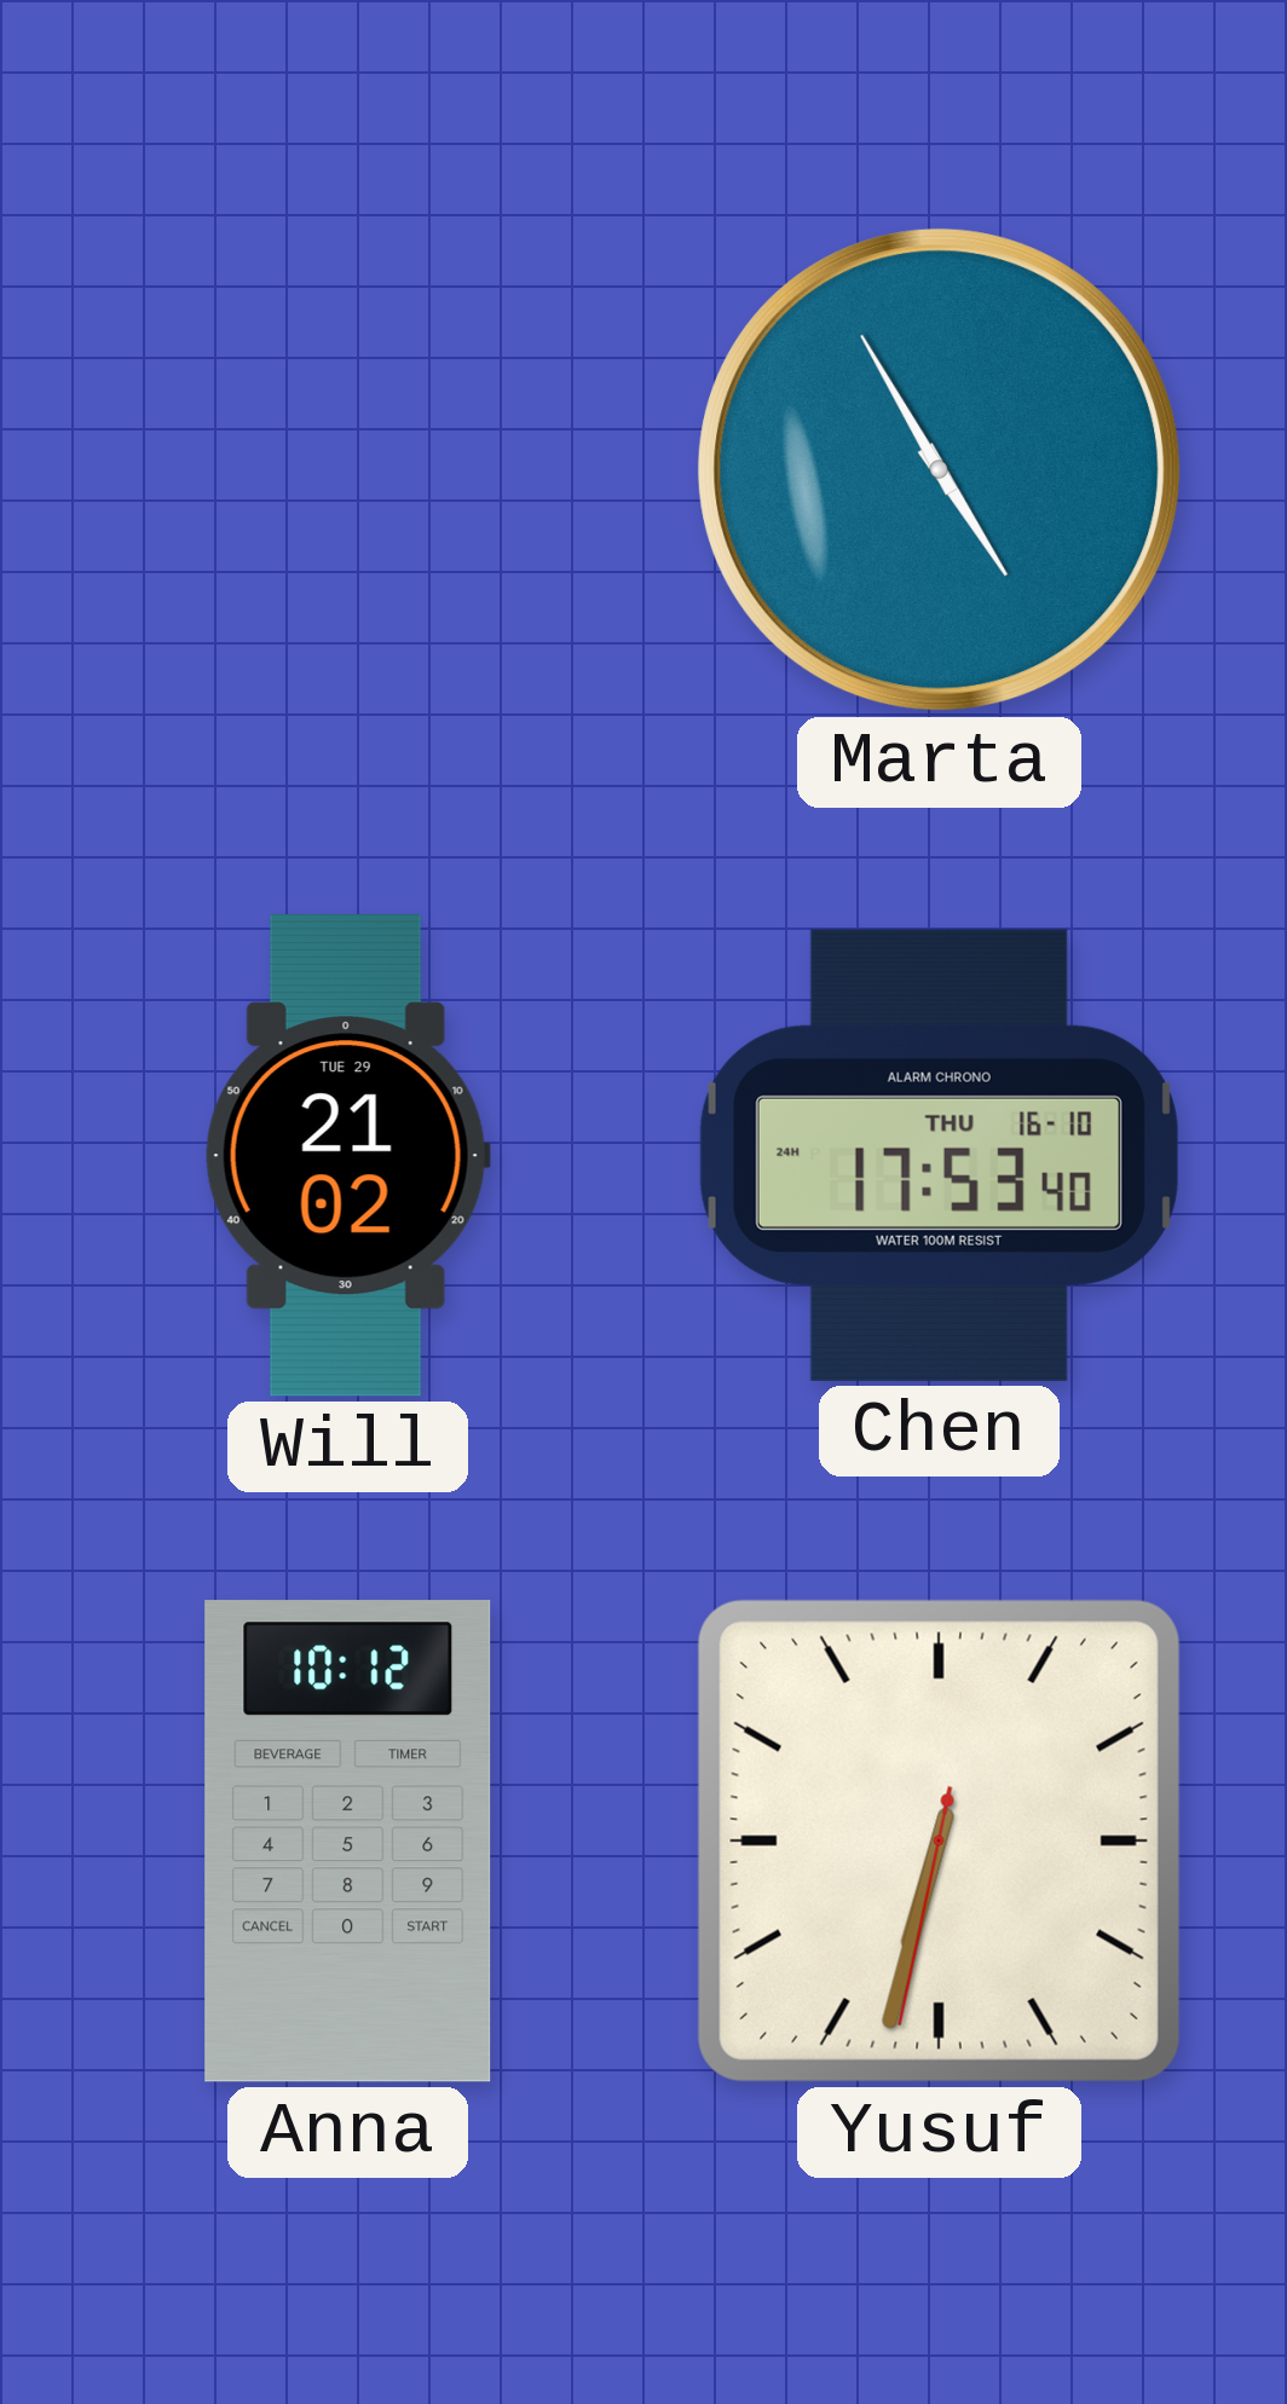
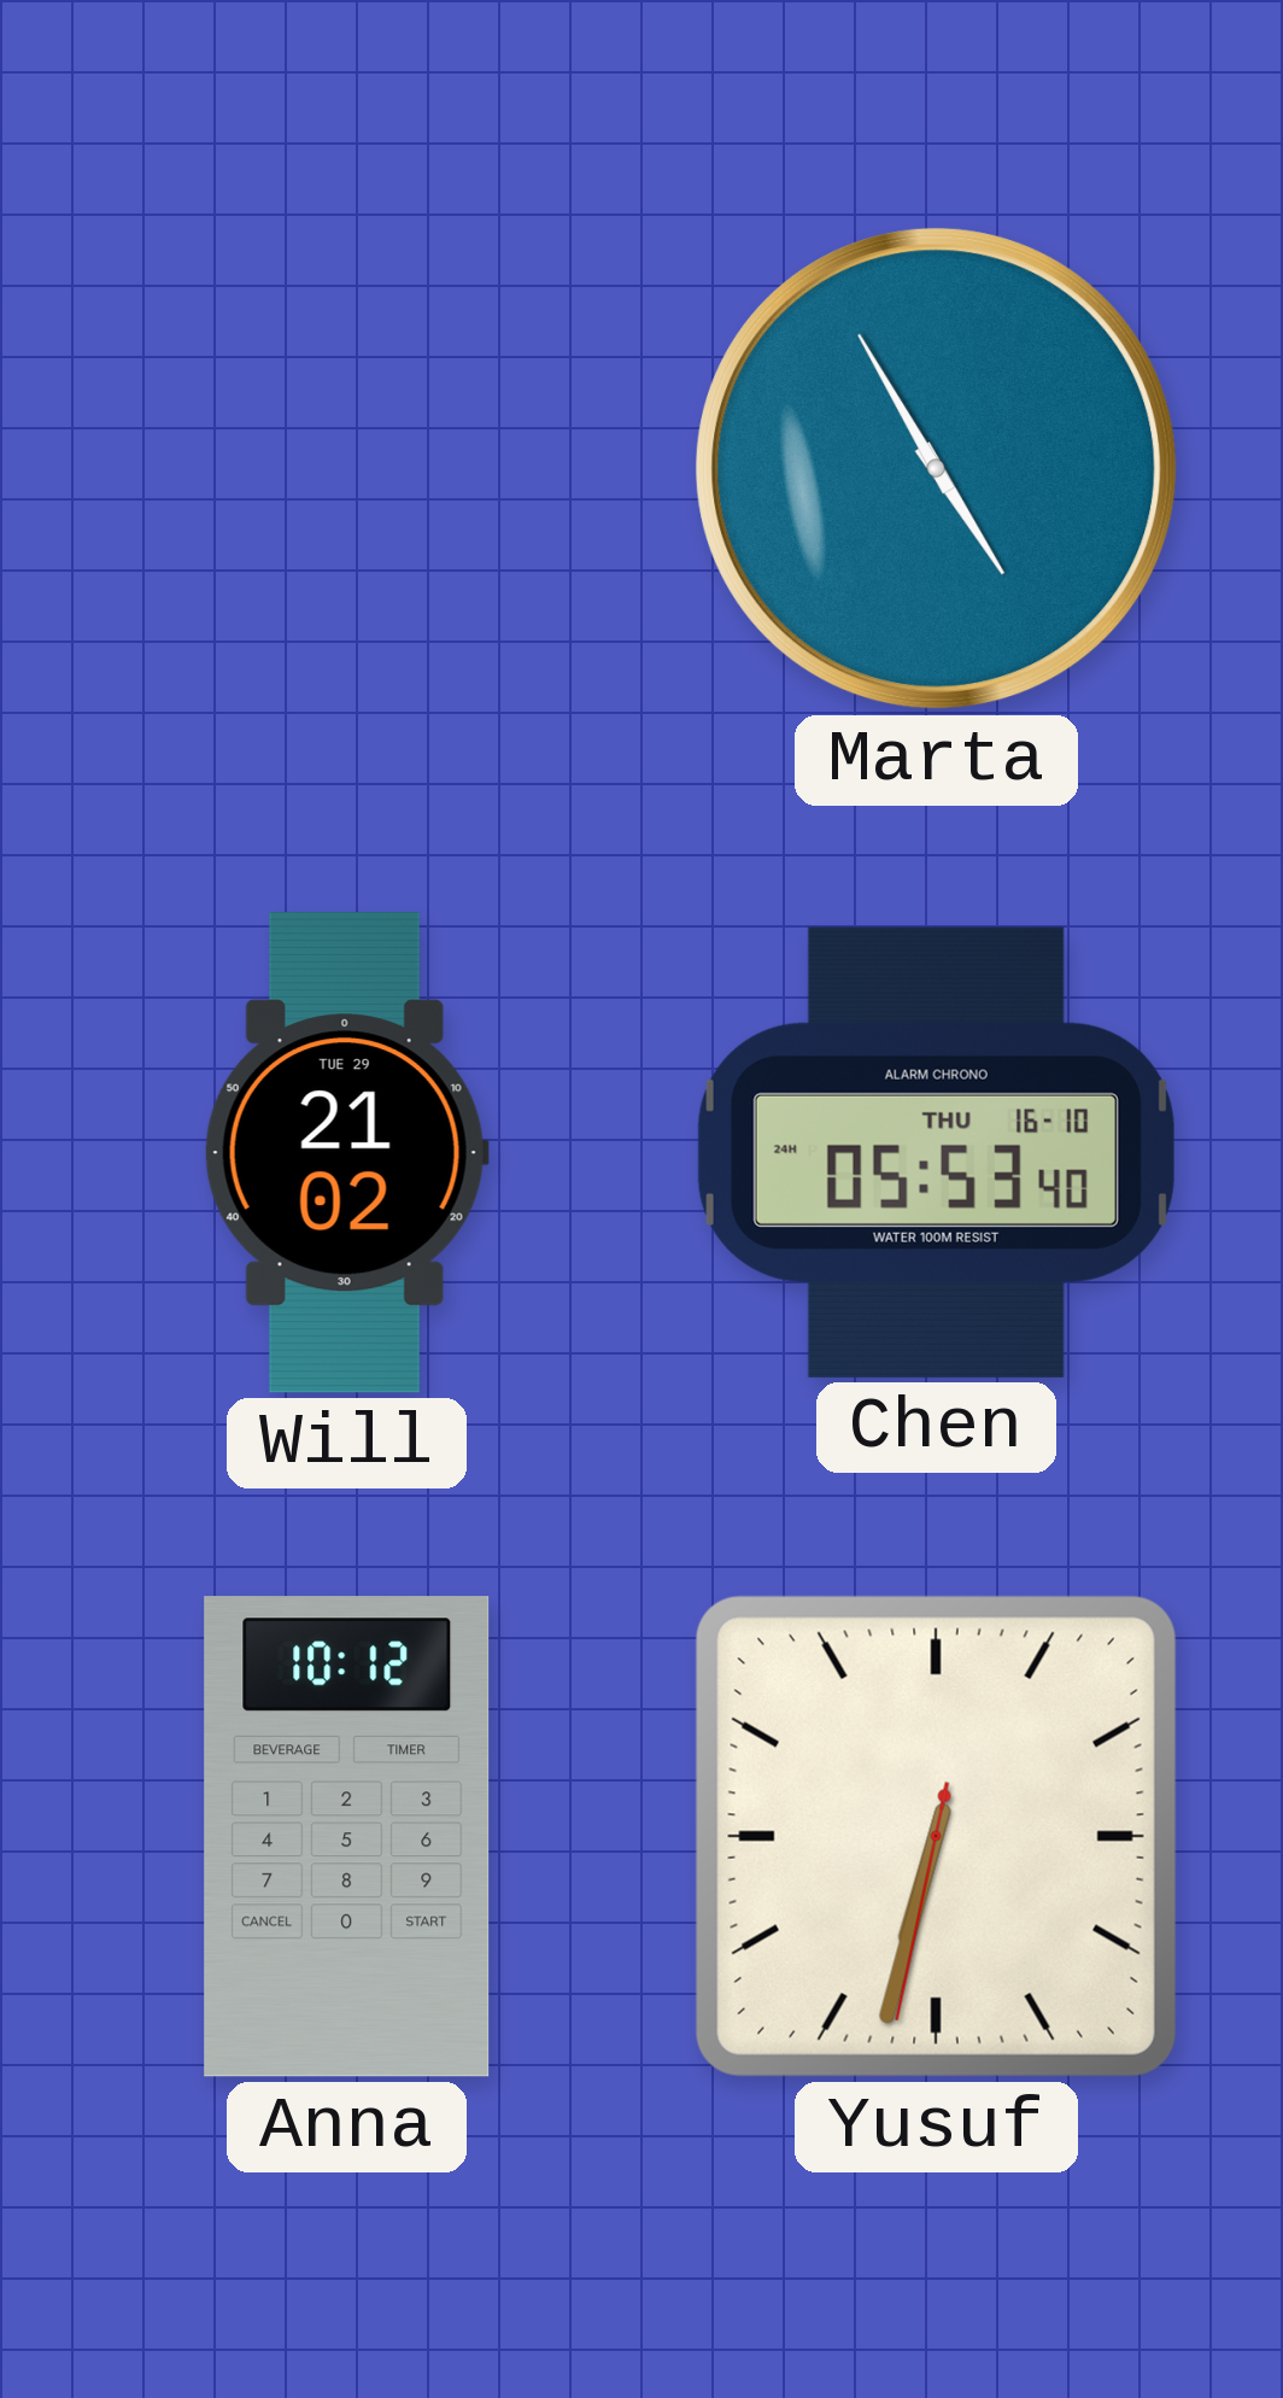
Chen: 17:53 -> 05:53 (936, 1152)
